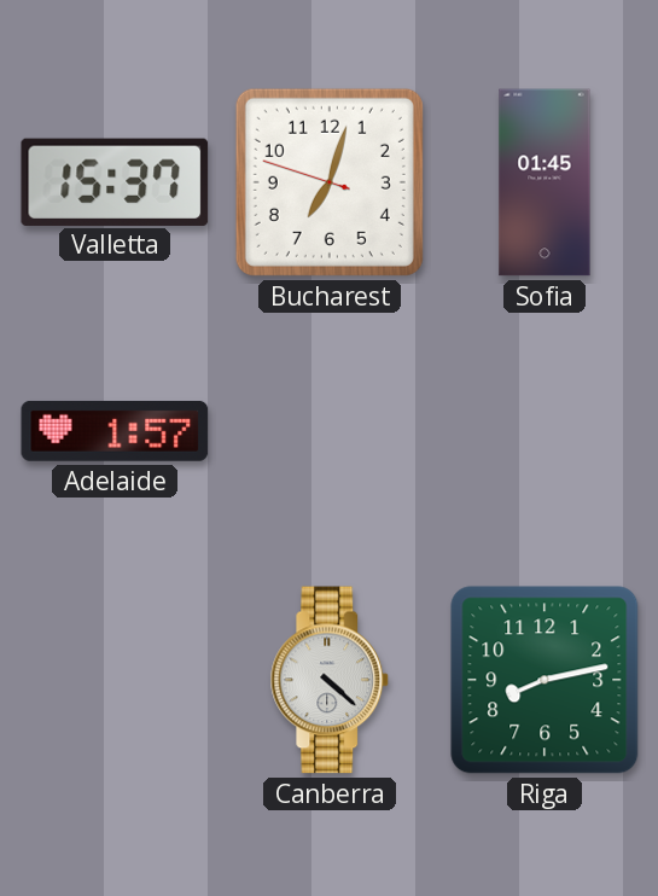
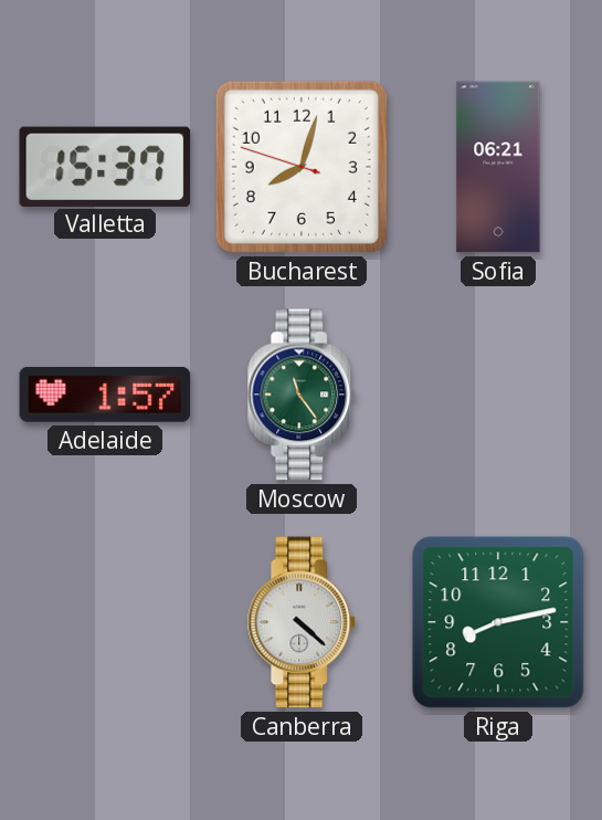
Bucharest: 7:02 -> 8:02 (302, 167)
Sofia: 01:45 -> 06:21 (498, 167)
Moscow: none -> 11:24 (302, 395)
